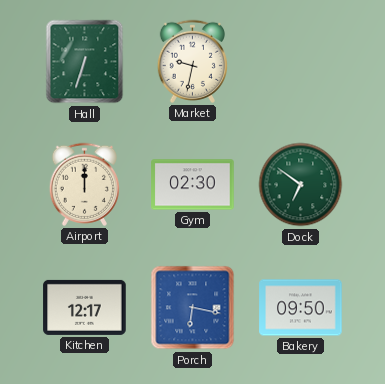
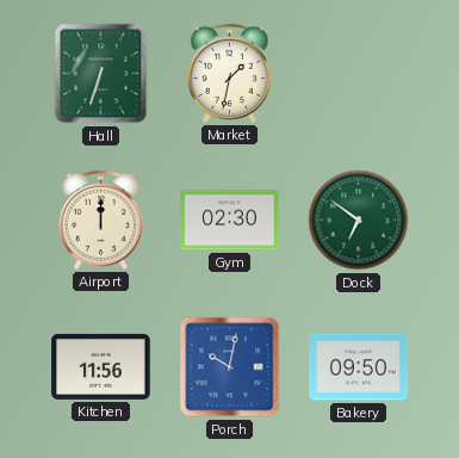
Market: 9:32 -> 1:32 (229, 73)
Kitchen: 12:17 -> 11:56 (101, 366)
Porch: 6:17 -> 10:02 (230, 367)
